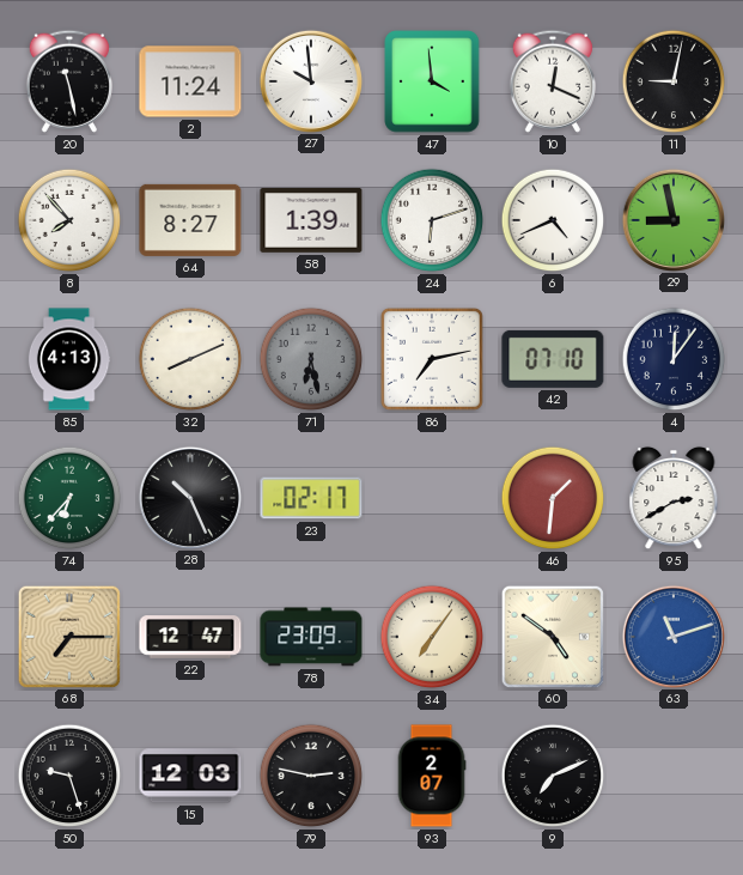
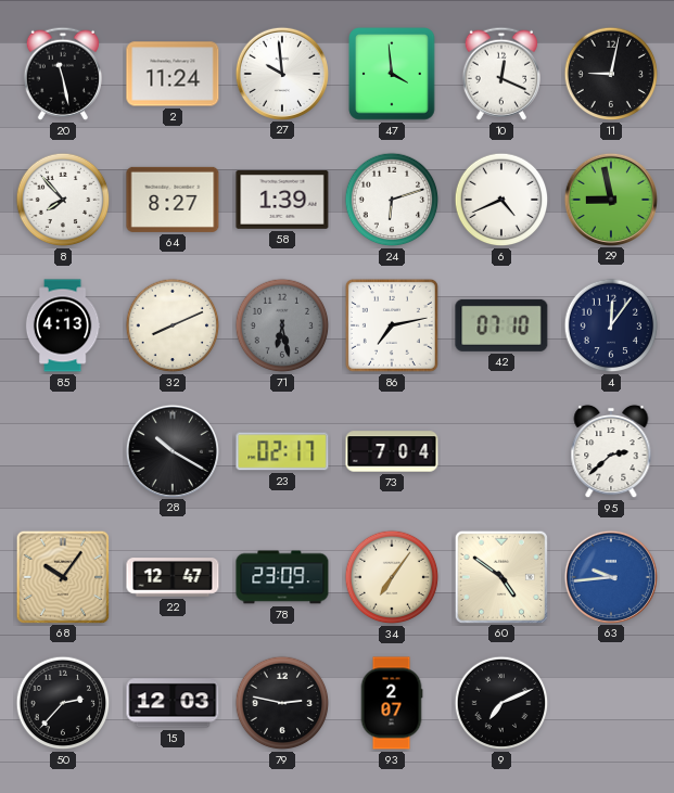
74: 6:37 -> none (69, 498)
28: 10:26 -> 10:20 (171, 450)
73: none -> 7:04 (392, 451)
46: 1:31 -> none (553, 498)
95: 2:40 -> 2:38 (611, 451)
68: 7:15 -> 10:06 (62, 576)
63: 11:12 -> 9:44 (610, 576)
50: 9:27 -> 2:37 (63, 703)
